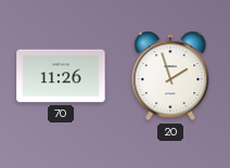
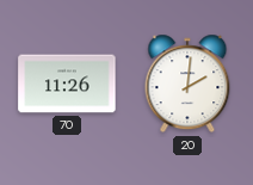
20: 1:57 -> 2:01 (187, 84)
